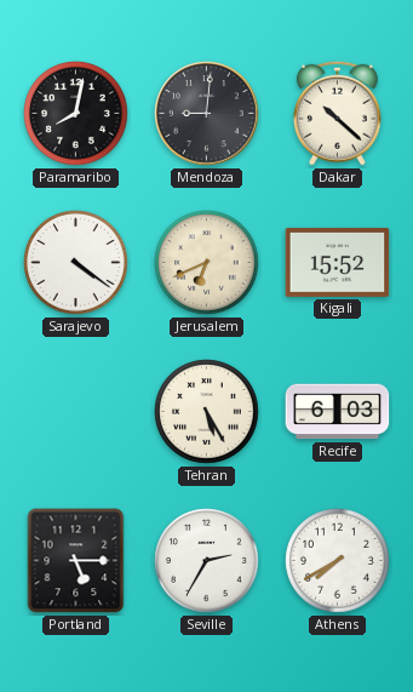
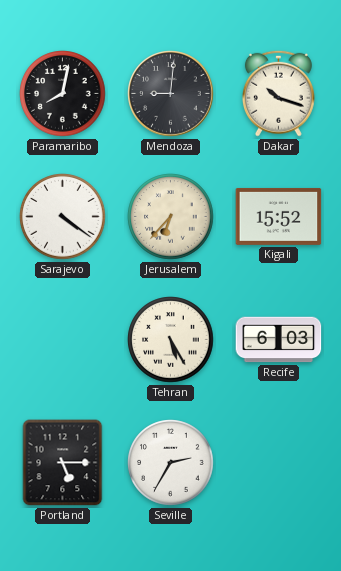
Dakar: 10:22 -> 10:18 (278, 93)
Jerusalem: 6:41 -> 6:37 (171, 217)
Athens: 7:40 -> none (338, 561)
